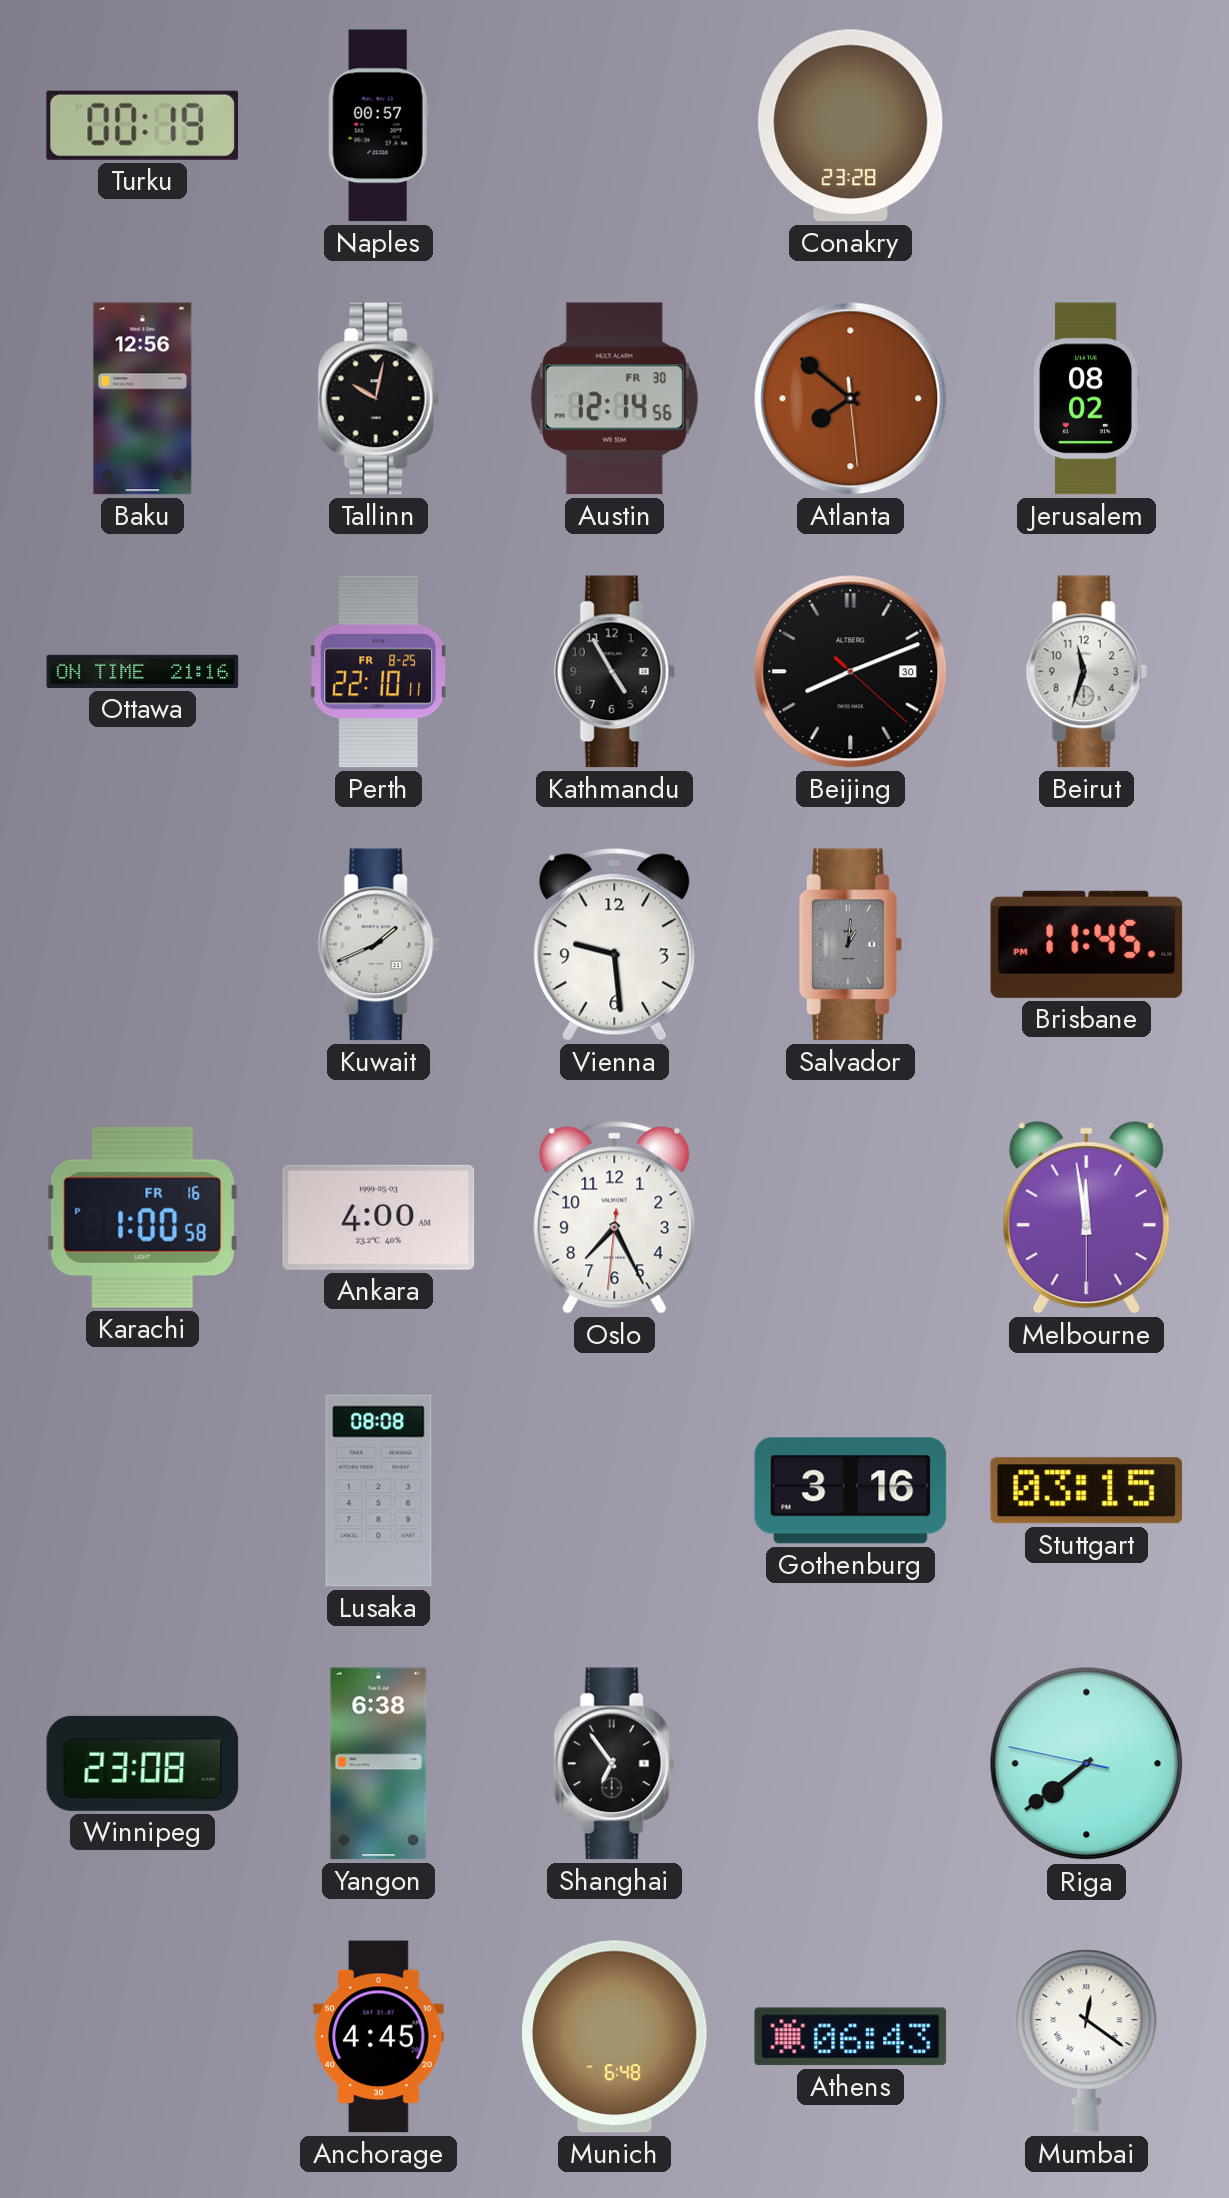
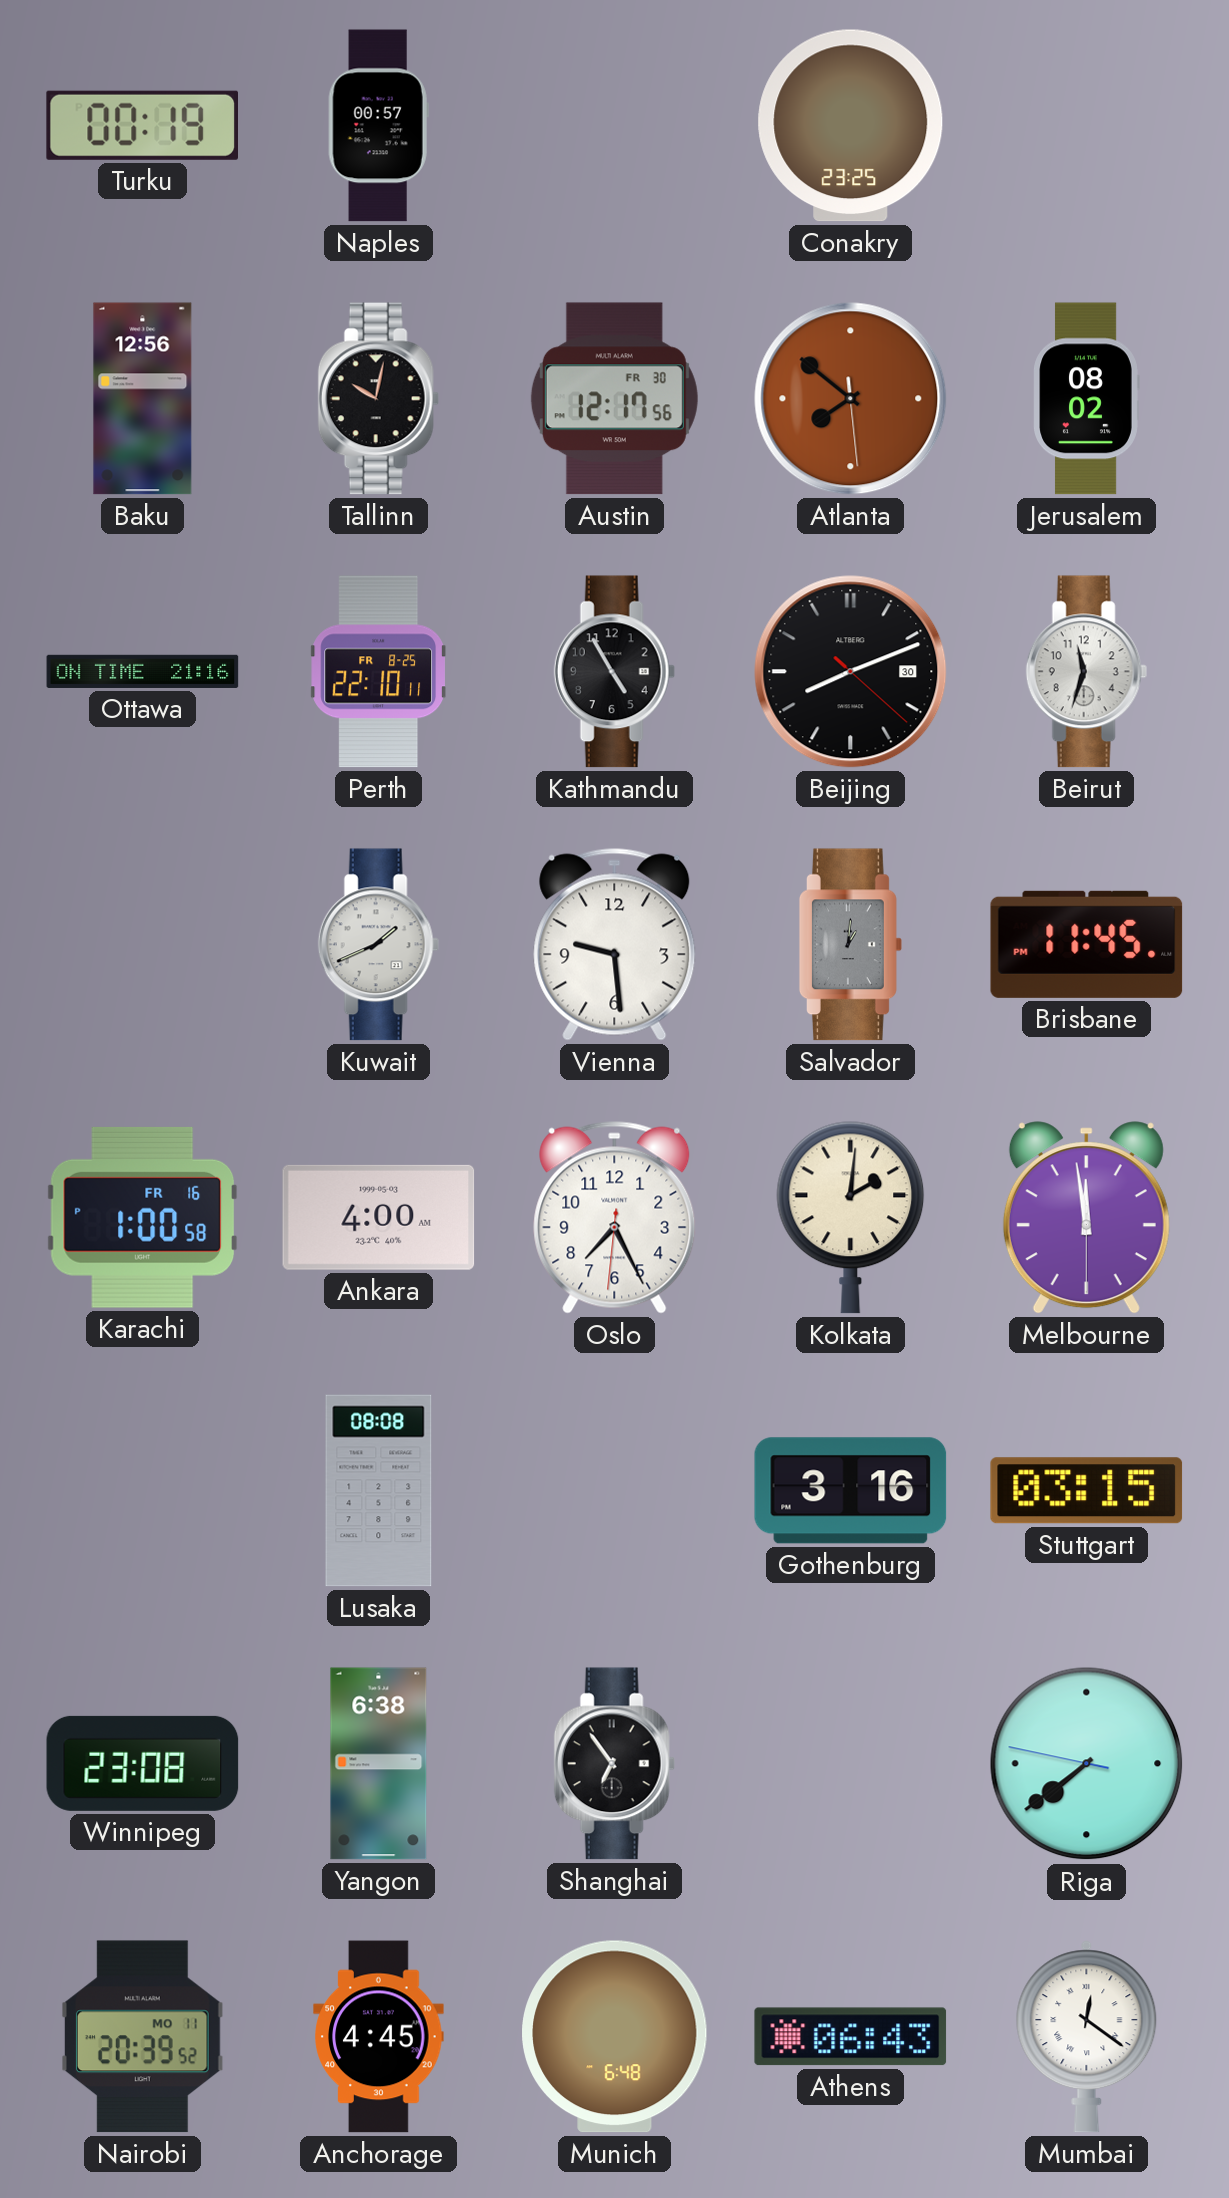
Conakry: 23:28 -> 23:25 (851, 126)
Austin: 12:14 -> 12:17 (614, 399)
Kolkata: none -> 2:01 (851, 1217)
Nairobi: none -> 20:39 (143, 2037)
